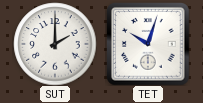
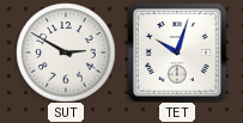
SUT: 2:00 -> 2:50 (66, 53)
